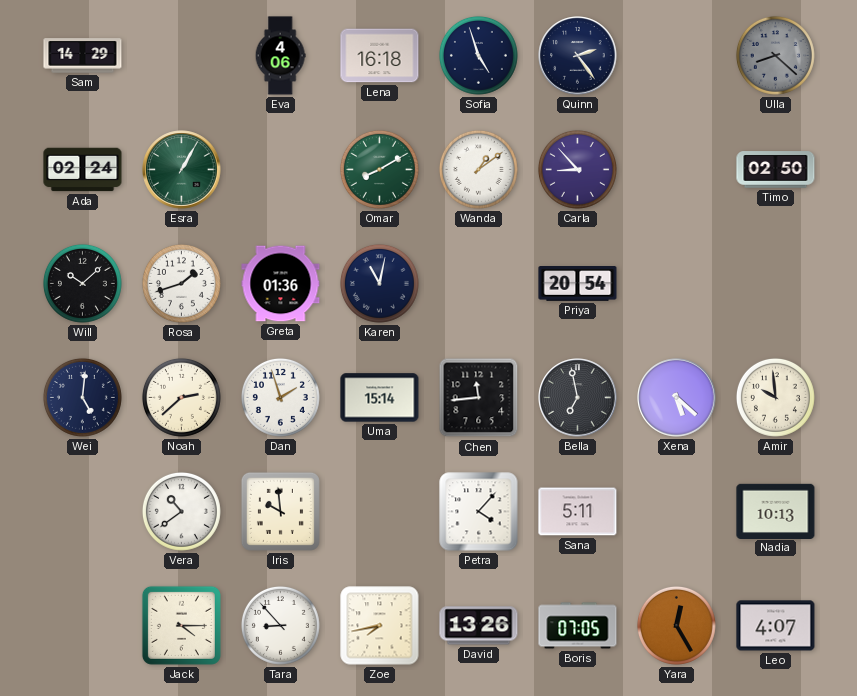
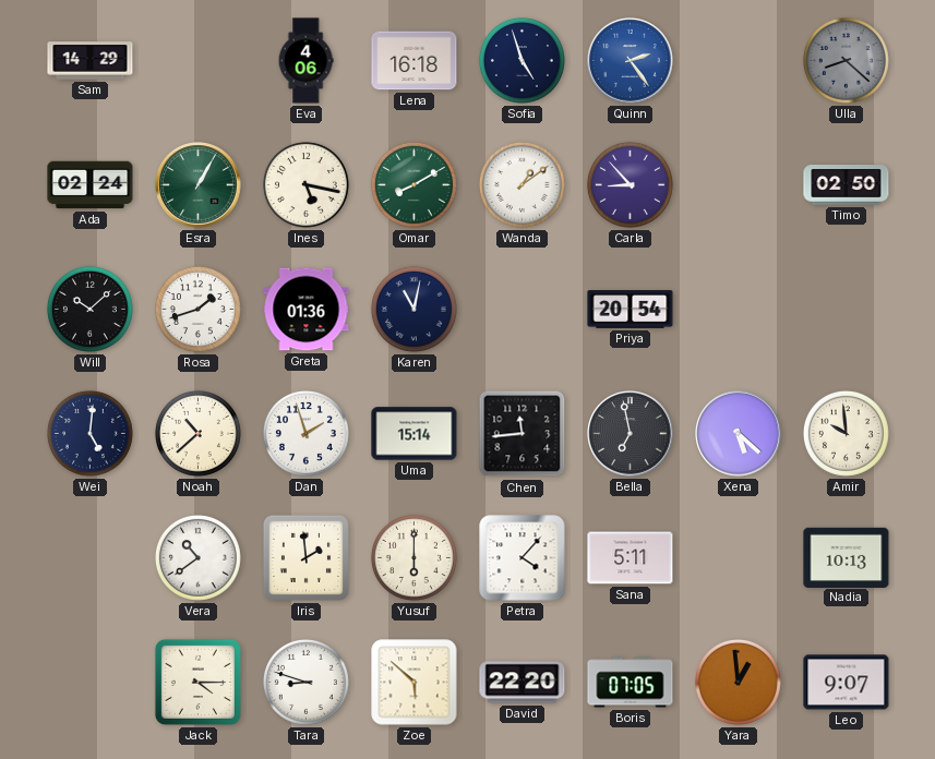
Quinn dial: navy -> blue (631, 61)
Ines: none -> 5:17 (305, 184)
Noah: 2:38 -> 10:38 (197, 433)
Iris: 9:59 -> 1:59 (305, 557)
Yusuf: none -> 6:00 (413, 557)
Tara: 8:53 -> 8:48 (305, 682)
Zoe: 7:43 -> 5:52 (415, 683)
David: 13:26 -> 22:20 (523, 683)
Yara: 12:25 -> 12:59 (738, 682)
Leo: 4:07 -> 9:07 (847, 683)
